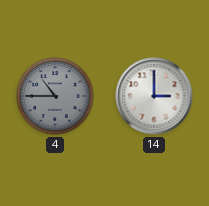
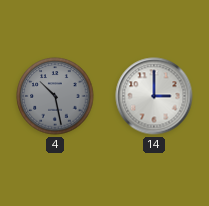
4: 10:45 -> 10:28 (55, 96)
